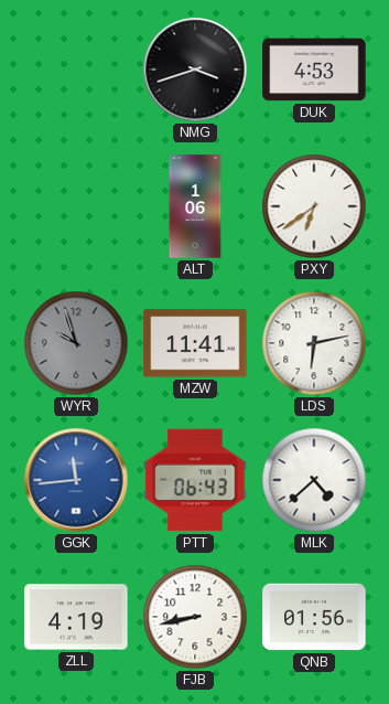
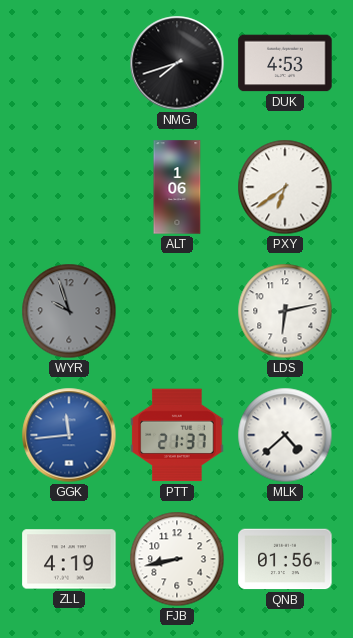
NMG: 3:42 -> 7:42 (177, 63)
MZW: 11:41 -> none (195, 343)
PTT: 06:43 -> 21:37 (177, 435)
